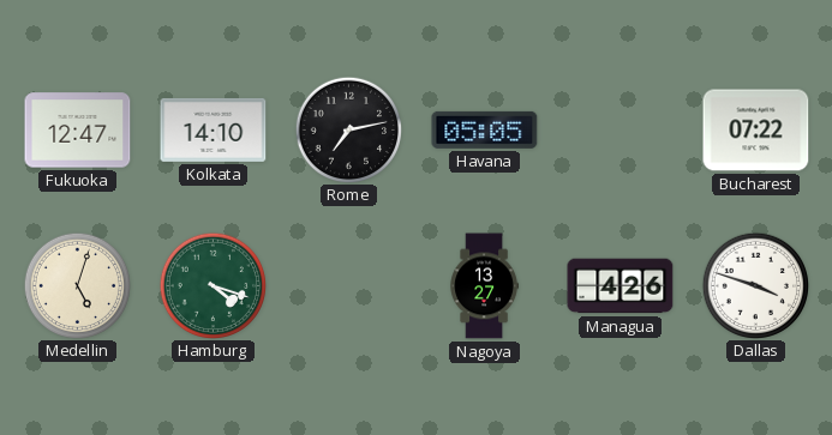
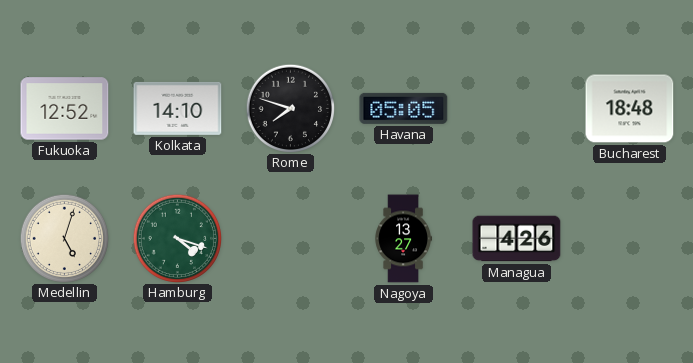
Fukuoka: 12:47 -> 12:52 (65, 109)
Rome: 7:13 -> 7:48 (290, 108)
Bucharest: 07:22 -> 18:48 (630, 109)
Dallas: 3:48 -> none (755, 285)
